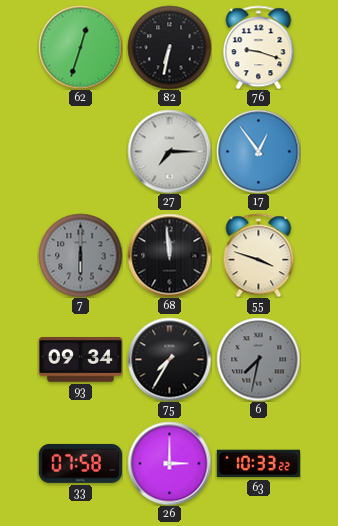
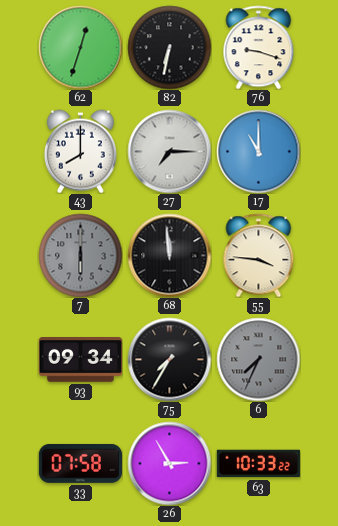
43: none -> 8:00 (80, 151)
17: 12:54 -> 11:00 (258, 151)
55: 3:48 -> 3:46 (259, 255)
6: 7:32 -> 7:34 (258, 359)
26: 3:00 -> 2:55 (169, 463)
